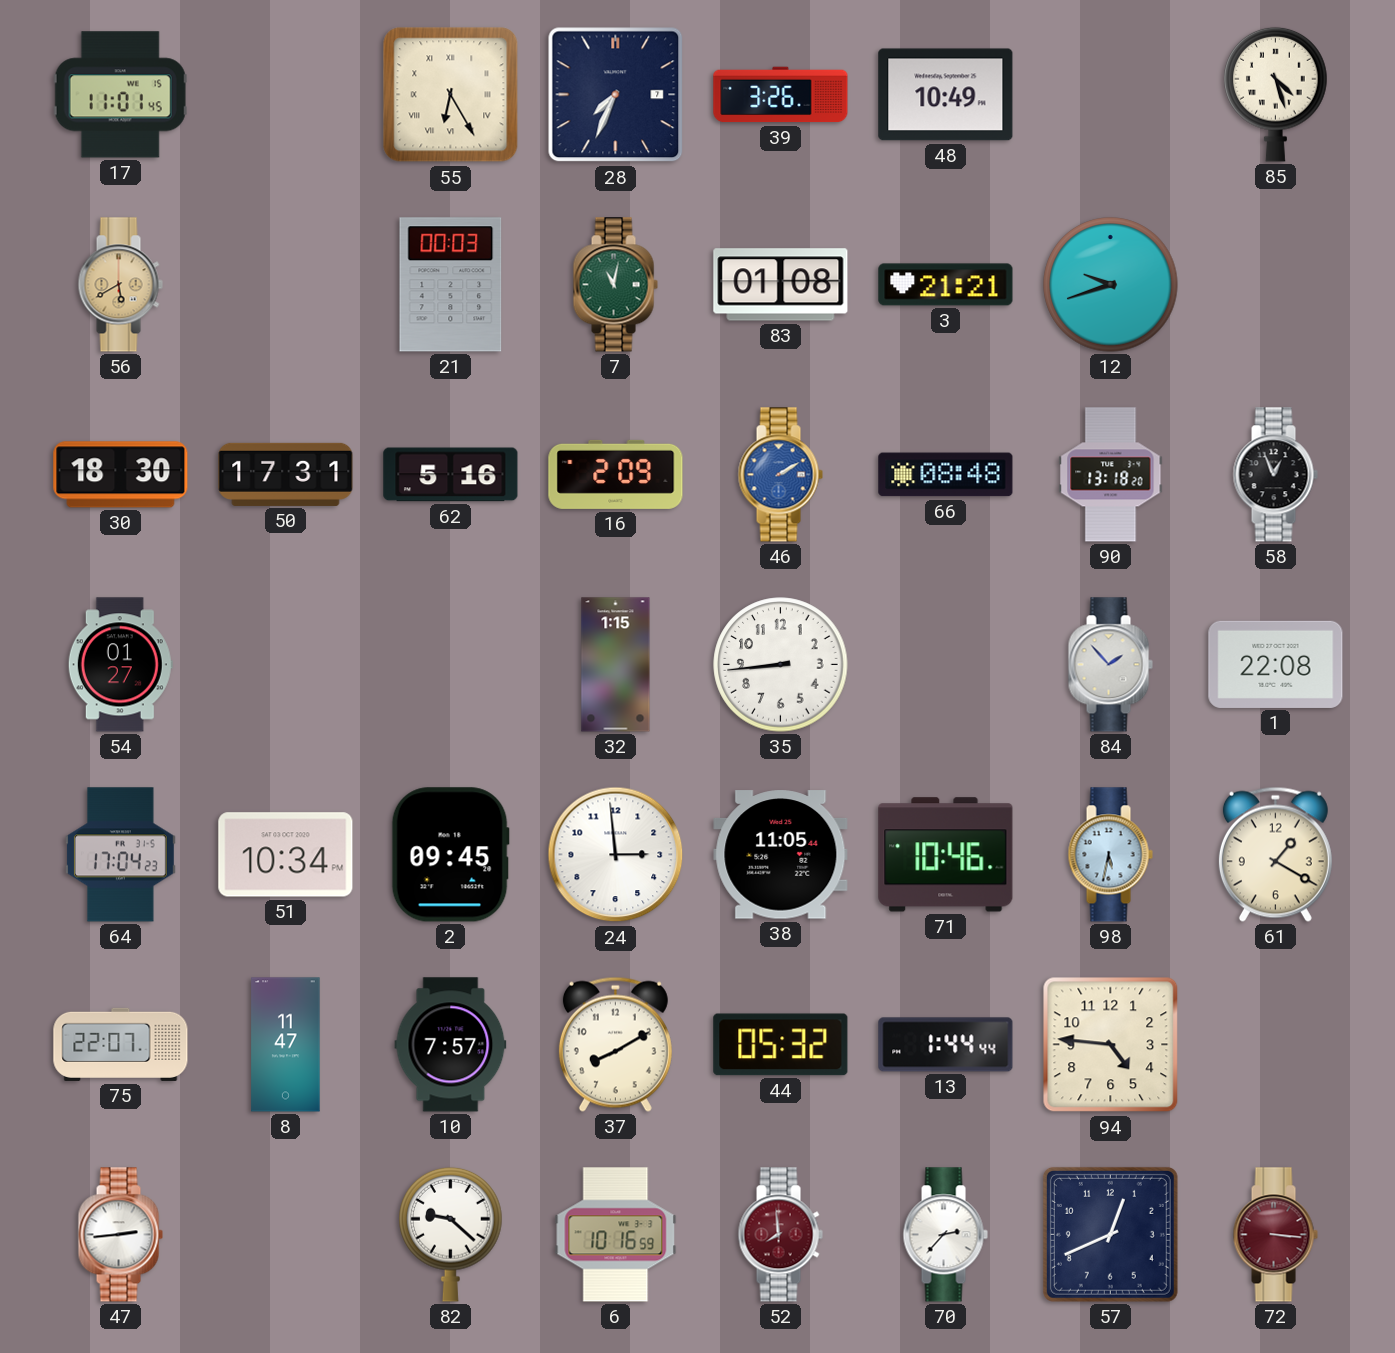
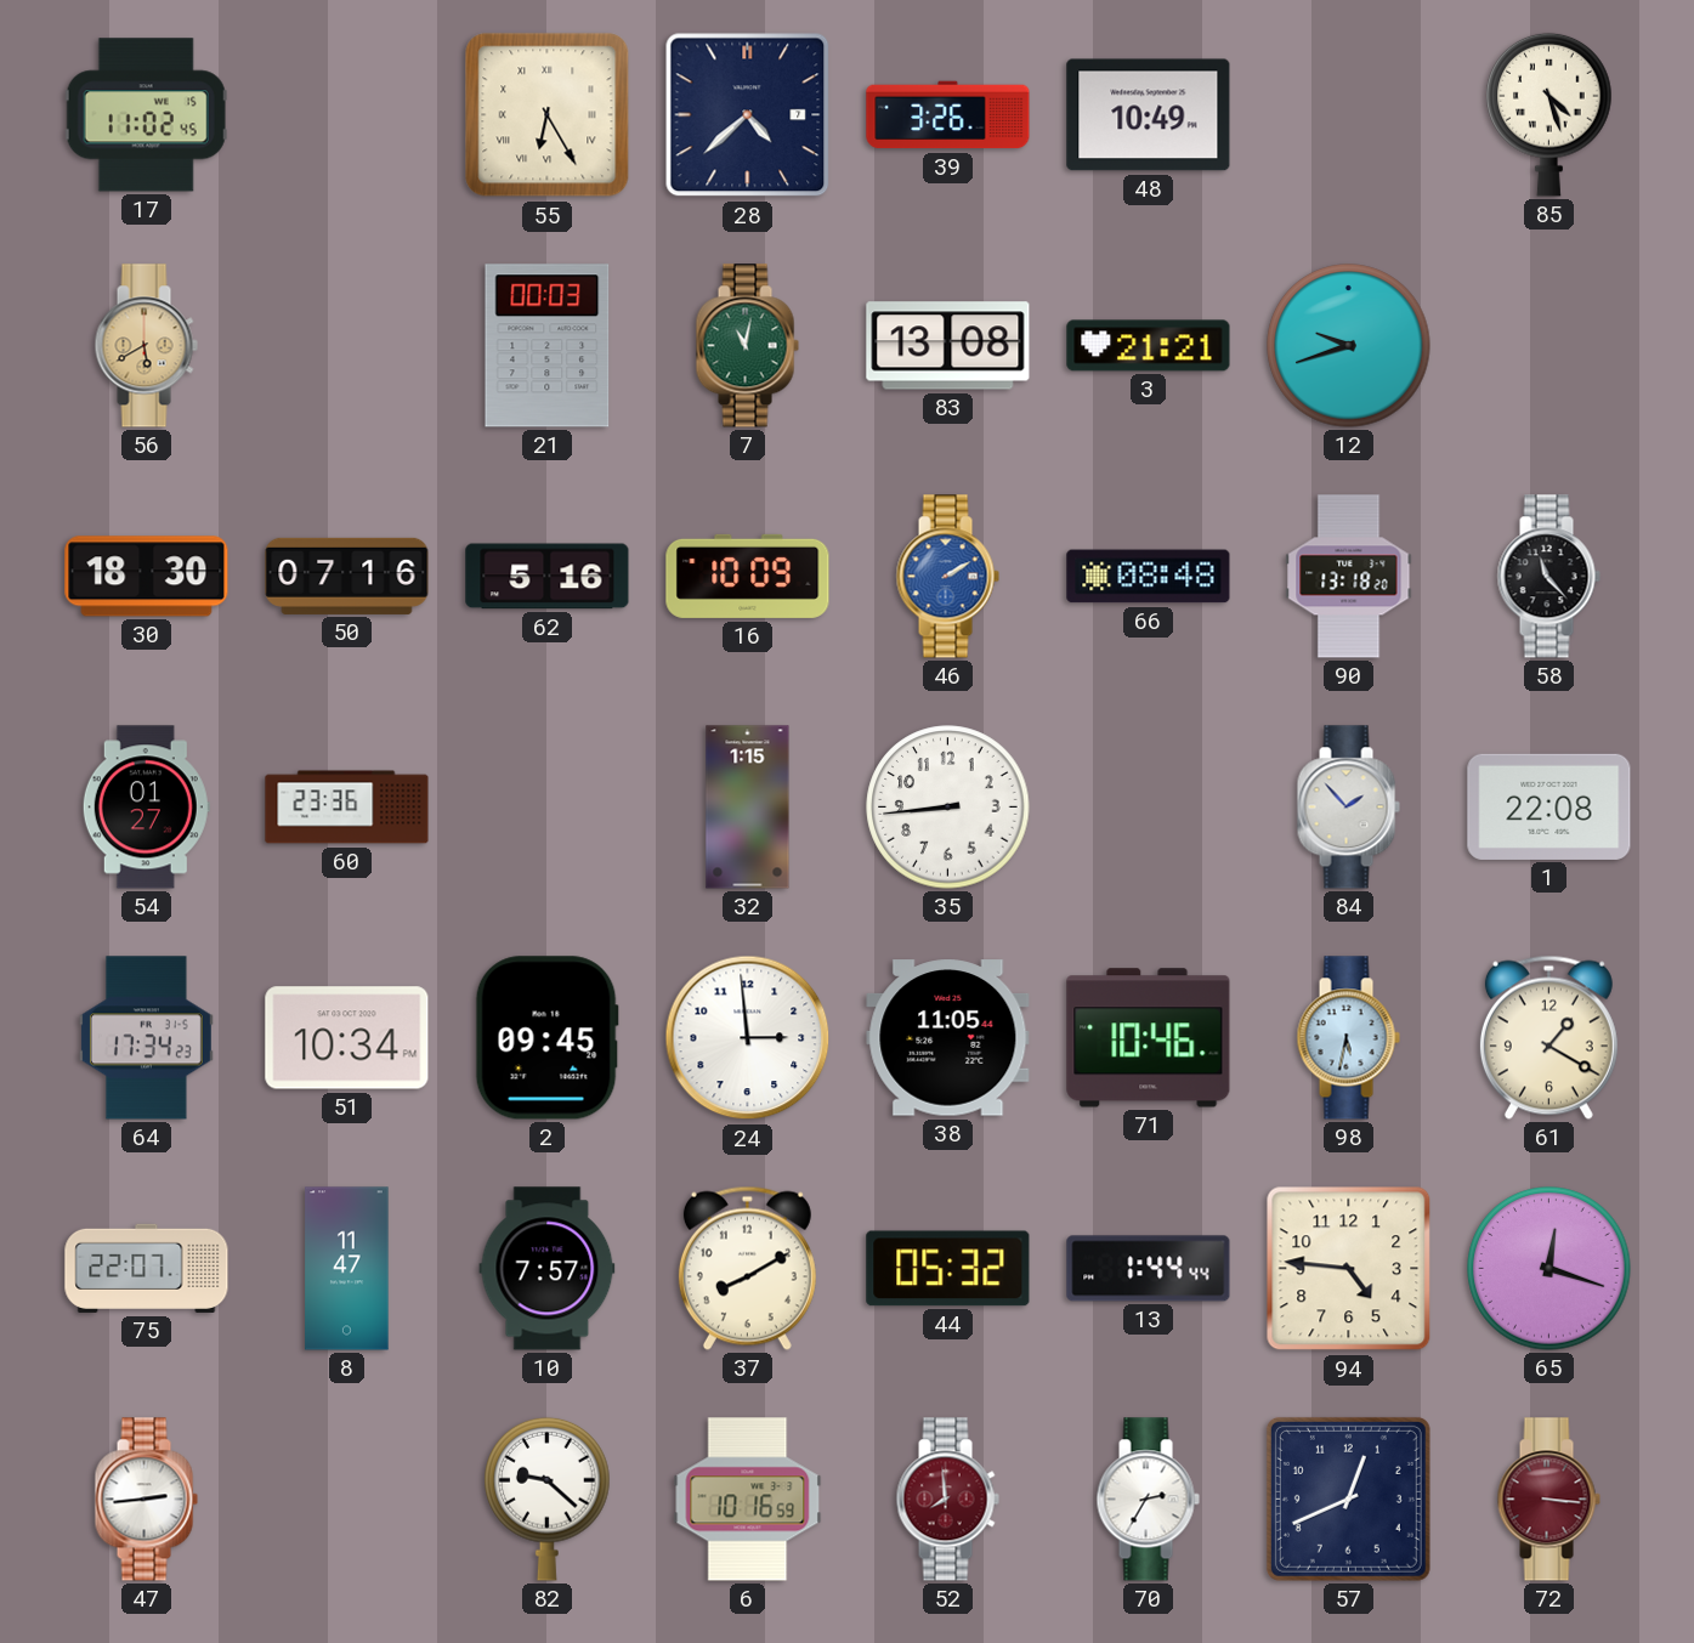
17: 11:01 -> 11:02 (146, 115)
28: 7:34 -> 4:38 (748, 115)
83: 01:08 -> 13:08 (948, 346)
50: 17:31 -> 07:16 (347, 576)
16: 2:09 -> 10:09 (748, 576)
58: 12:56 -> 11:23 (1548, 577)
60: none -> 23:36 (347, 808)
64: 17:04 -> 17:34 (146, 1038)
65: none -> 12:18 (1549, 1269)
70: 2:37 -> 2:35 (1148, 1500)
